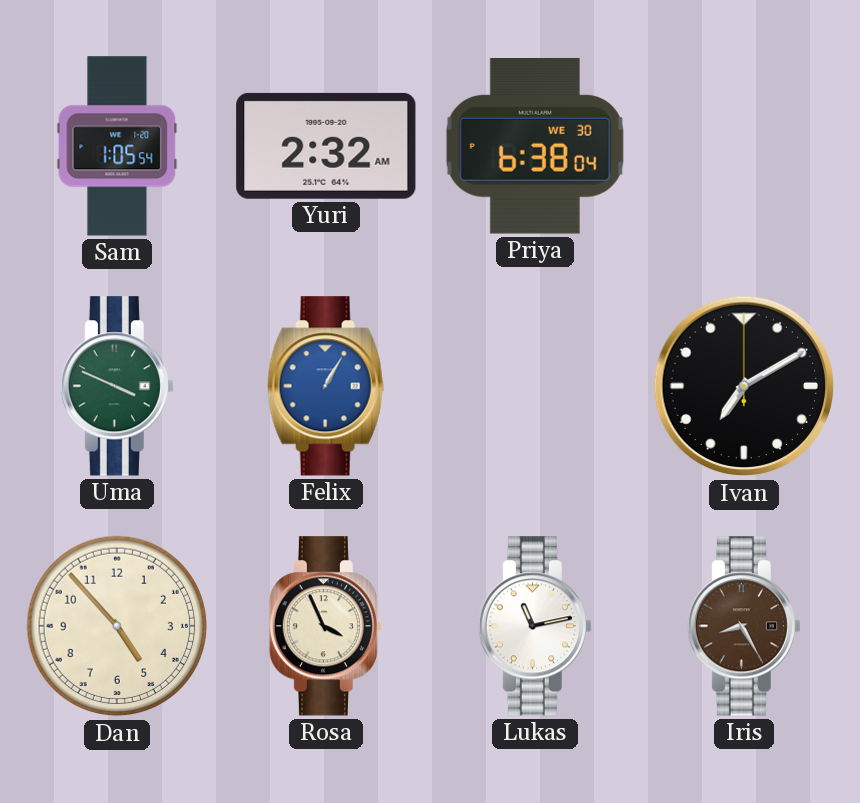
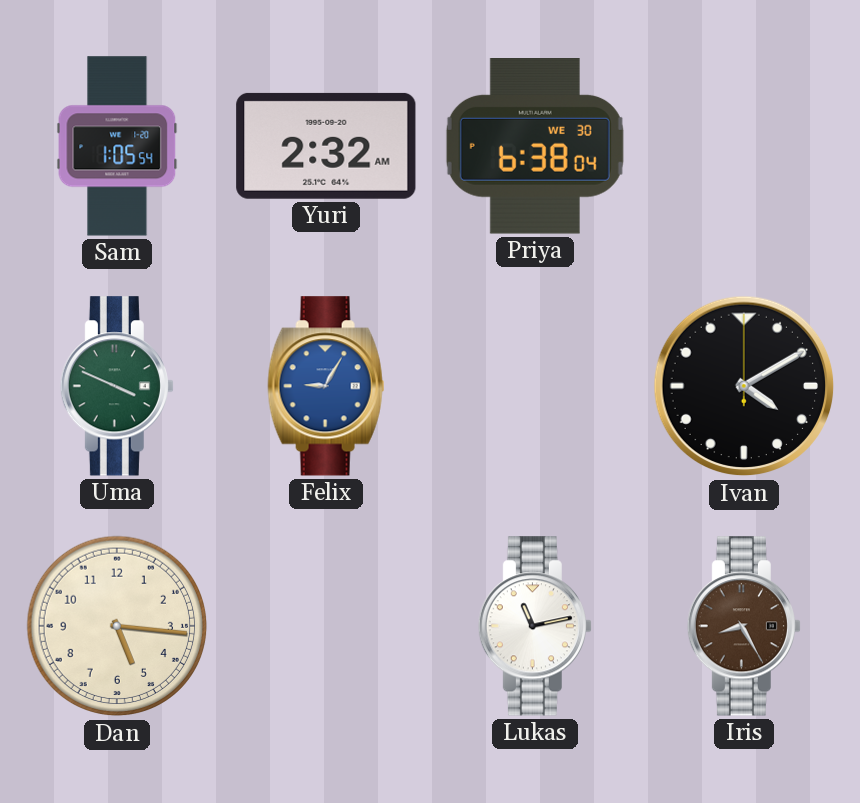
Felix: 1:05 -> 9:05 (326, 386)
Ivan: 7:10 -> 4:10 (744, 386)
Dan: 4:53 -> 5:16 (117, 626)
Rosa: 3:56 -> none (326, 626)
